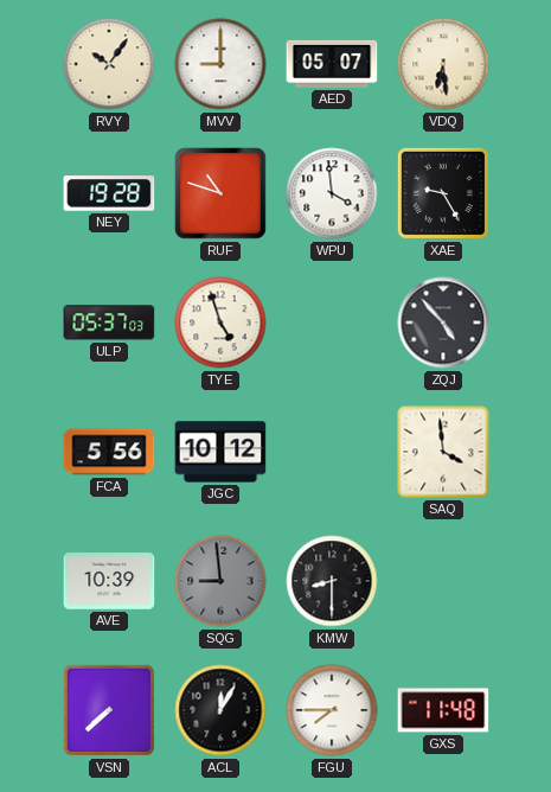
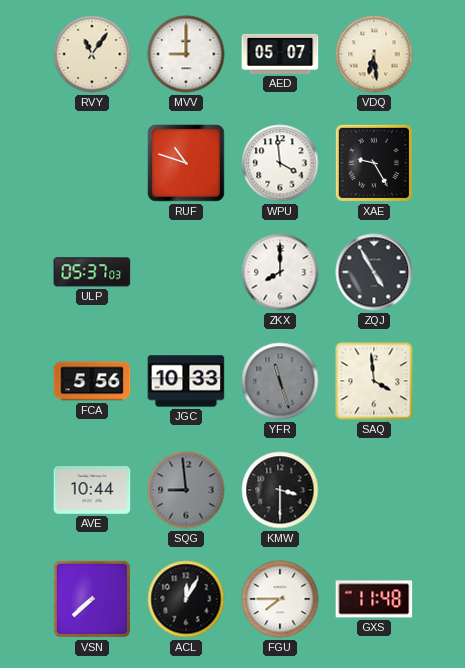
RVY: 10:06 -> 11:06 (92, 54)
NEY: 19:28 -> none (109, 193)
TYE: 4:57 -> none (220, 322)
ZKX: none -> 8:00 (280, 272)
ZQJ: 4:53 -> 4:55 (374, 272)
JGC: 10:12 -> 10:33 (186, 381)
YFR: none -> 11:27 (280, 381)
AVE: 10:39 -> 10:44 (92, 490)
KMW: 8:30 -> 3:30 (280, 490)
